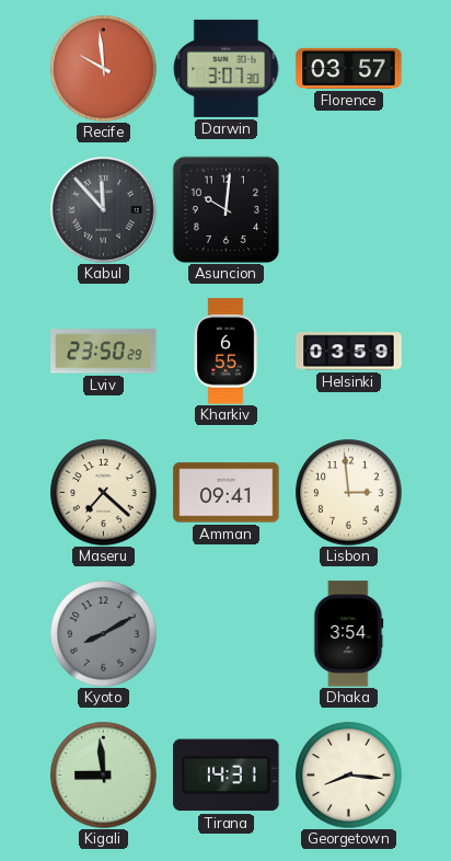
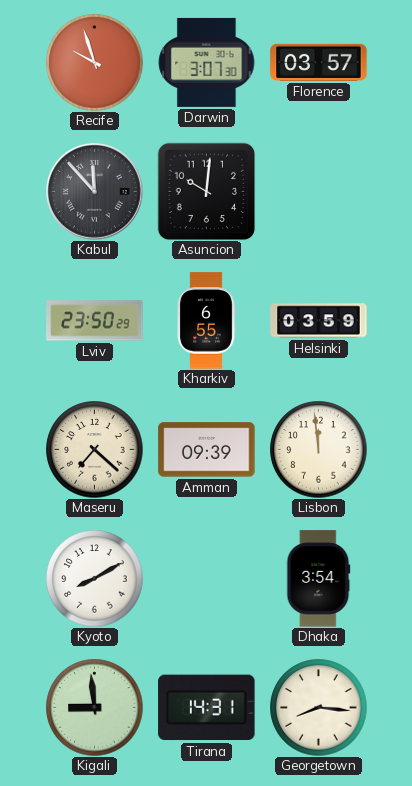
Recife: 9:59 -> 9:57 (95, 63)
Amman: 09:41 -> 09:39 (207, 450)
Lisbon: 2:59 -> 11:59 (319, 450)
Kyoto dial: grey -> white (95, 579)
